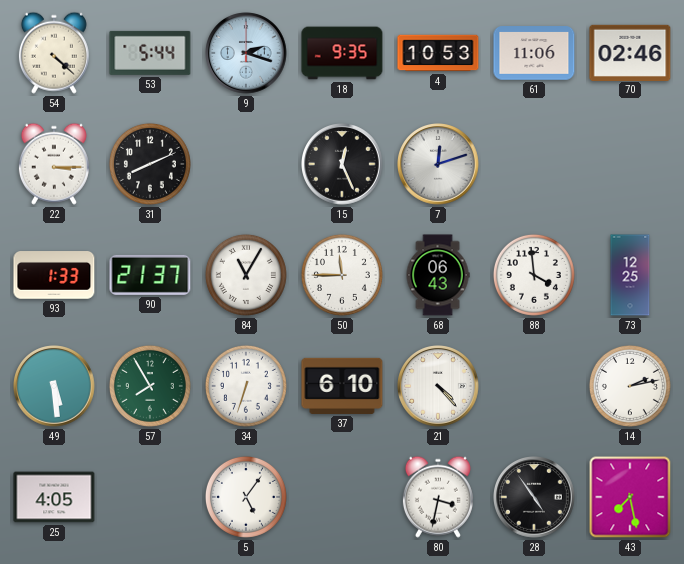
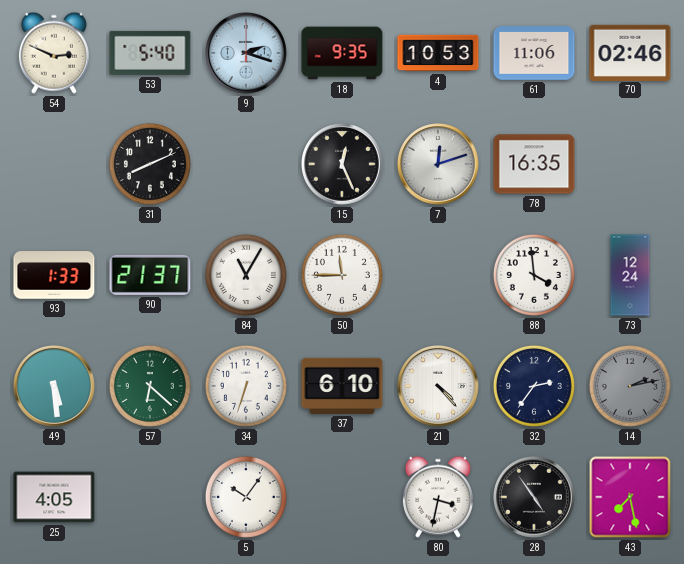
54: 4:22 -> 2:49 (54, 53)
53: 5:44 -> 5:40 (150, 53)
22: 3:15 -> none (54, 164)
78: none -> 16:35 (534, 164)
68: 06:43 -> none (438, 275)
73: 12:25 -> 12:24 (630, 275)
57: 7:55 -> 6:22 (150, 386)
32: none -> 2:36 (534, 386)
14 dial: white -> grey (630, 386)
5: 5:06 -> 10:06 (246, 497)
